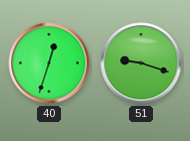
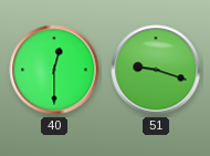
40: 12:33 -> 12:30 (54, 70)
